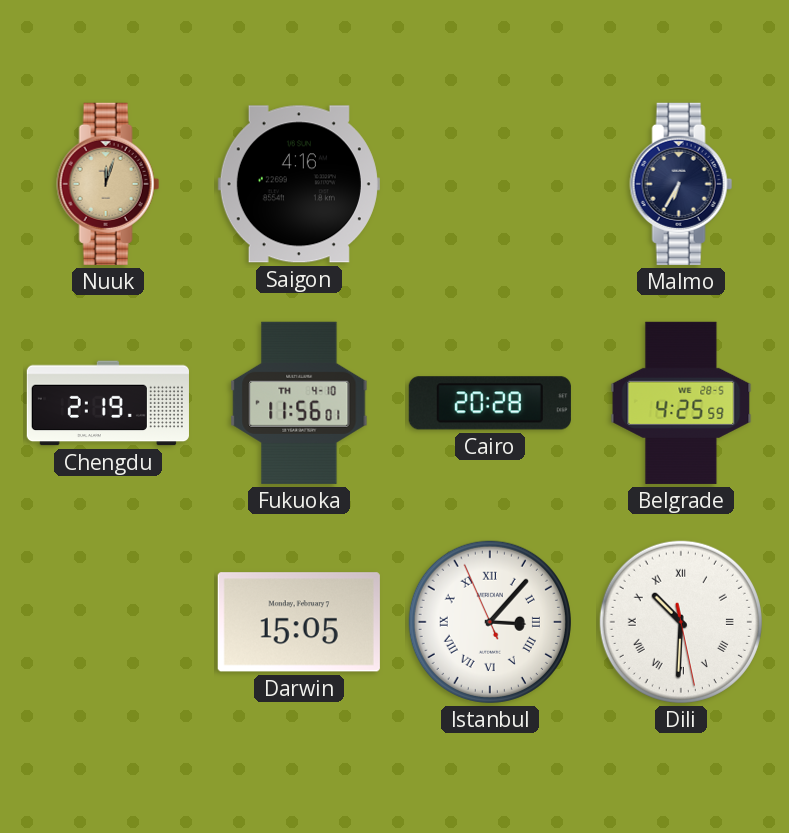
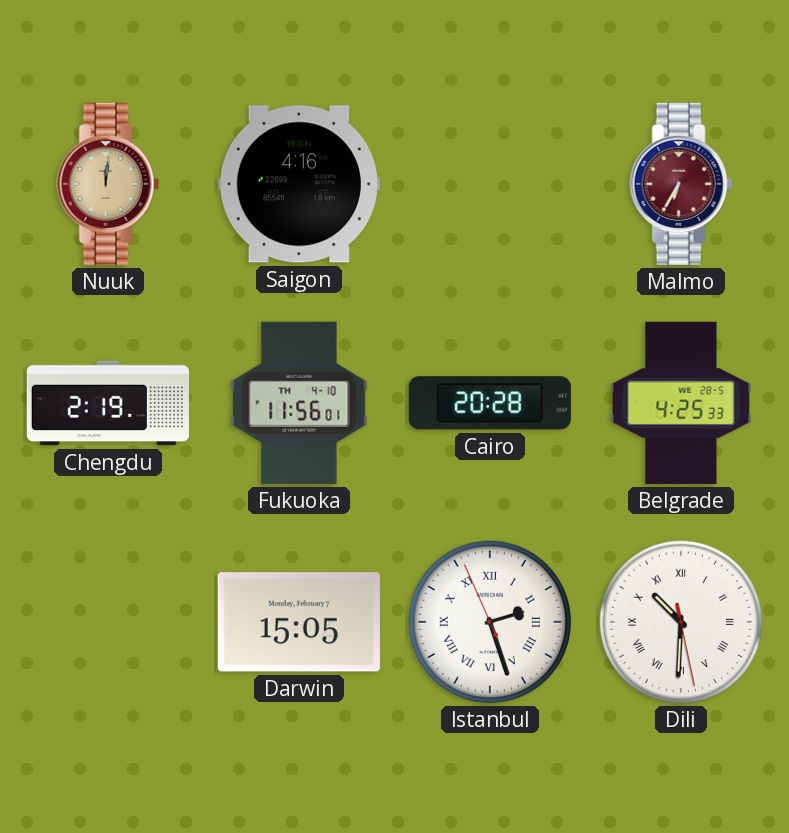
Nuuk: 12:03 -> 12:01 (108, 184)
Malmo dial: navy -> burgundy (681, 184)
Belgrade: 4:25:59 -> 4:25:33 (681, 403)
Istanbul: 3:06 -> 2:26 (490, 622)
